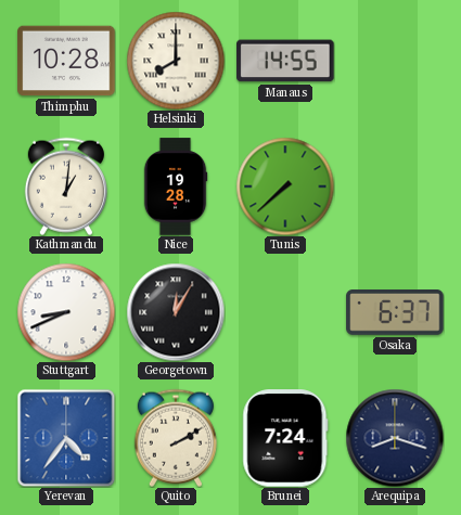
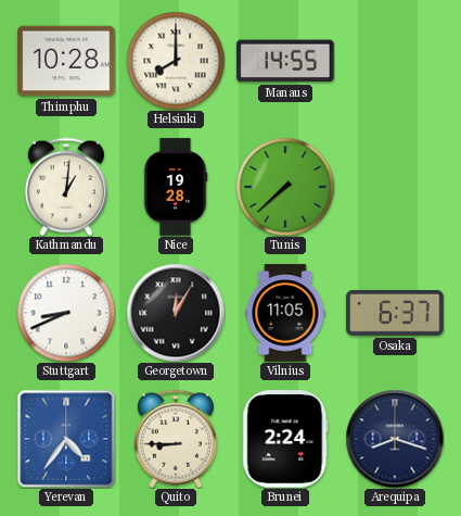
Vilnius: none -> 11:05 (285, 313)
Quito: 2:10 -> 8:45 (176, 439)
Brunei: 7:24 -> 2:24 (285, 439)
